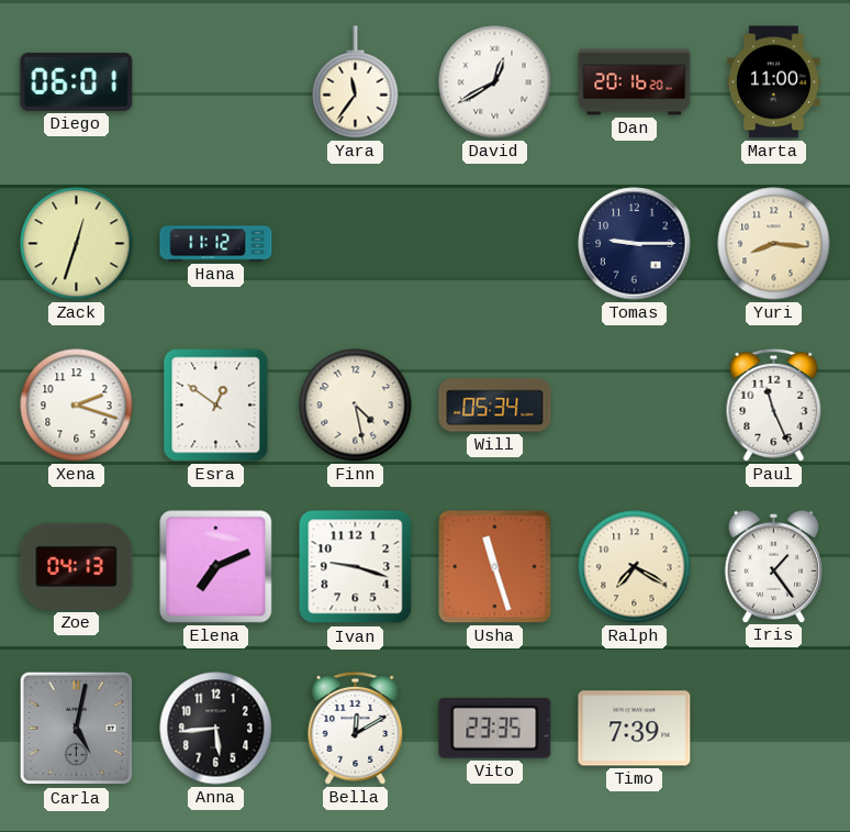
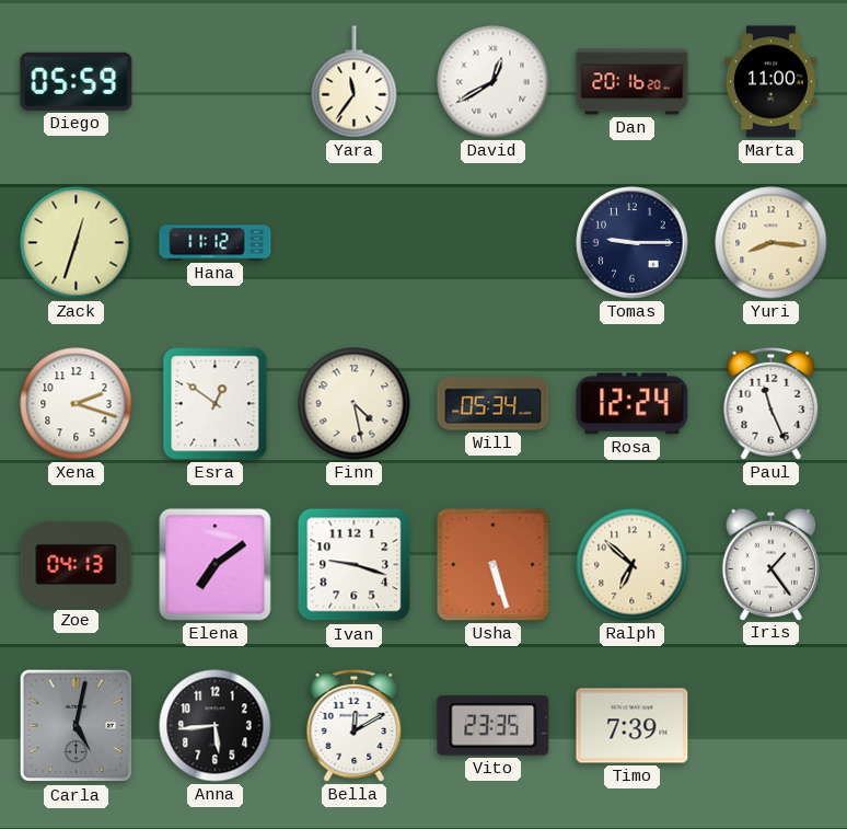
Diego: 06:01 -> 05:59 (77, 81)
Rosa: none -> 12:24 (633, 404)
Elena: 7:11 -> 7:09 (216, 565)
Usha: 11:27 -> 5:27 (494, 565)
Ralph: 7:20 -> 6:52 (633, 565)
